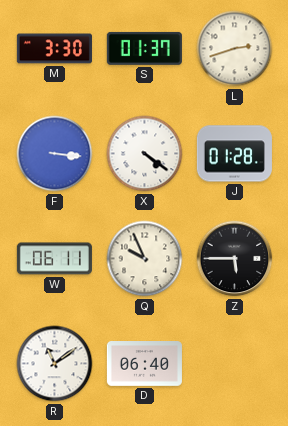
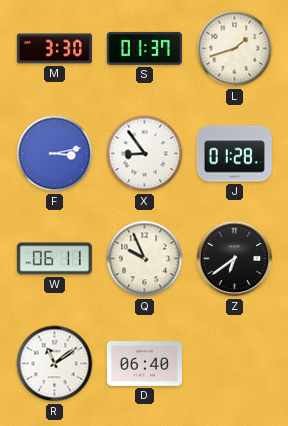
L: 2:42 -> 1:42 (235, 49)
F: 3:16 -> 3:13 (55, 154)
X: 4:21 -> 8:54 (145, 154)
Z: 5:45 -> 6:39 (235, 259)
